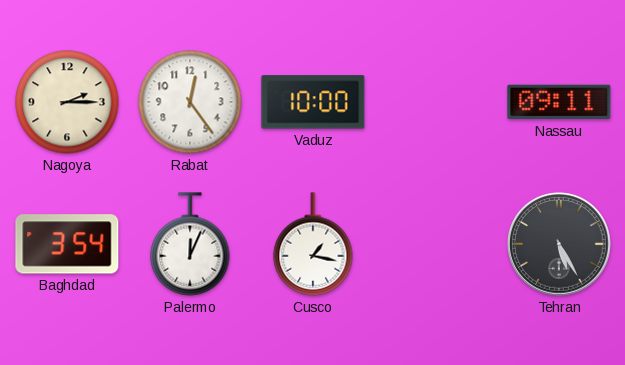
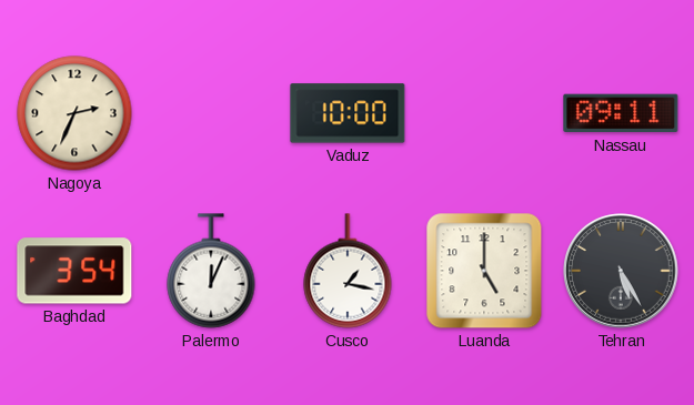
Nagoya: 2:15 -> 2:34 (74, 113)
Rabat: 12:24 -> none (190, 102)
Luanda: none -> 5:00 (484, 271)
